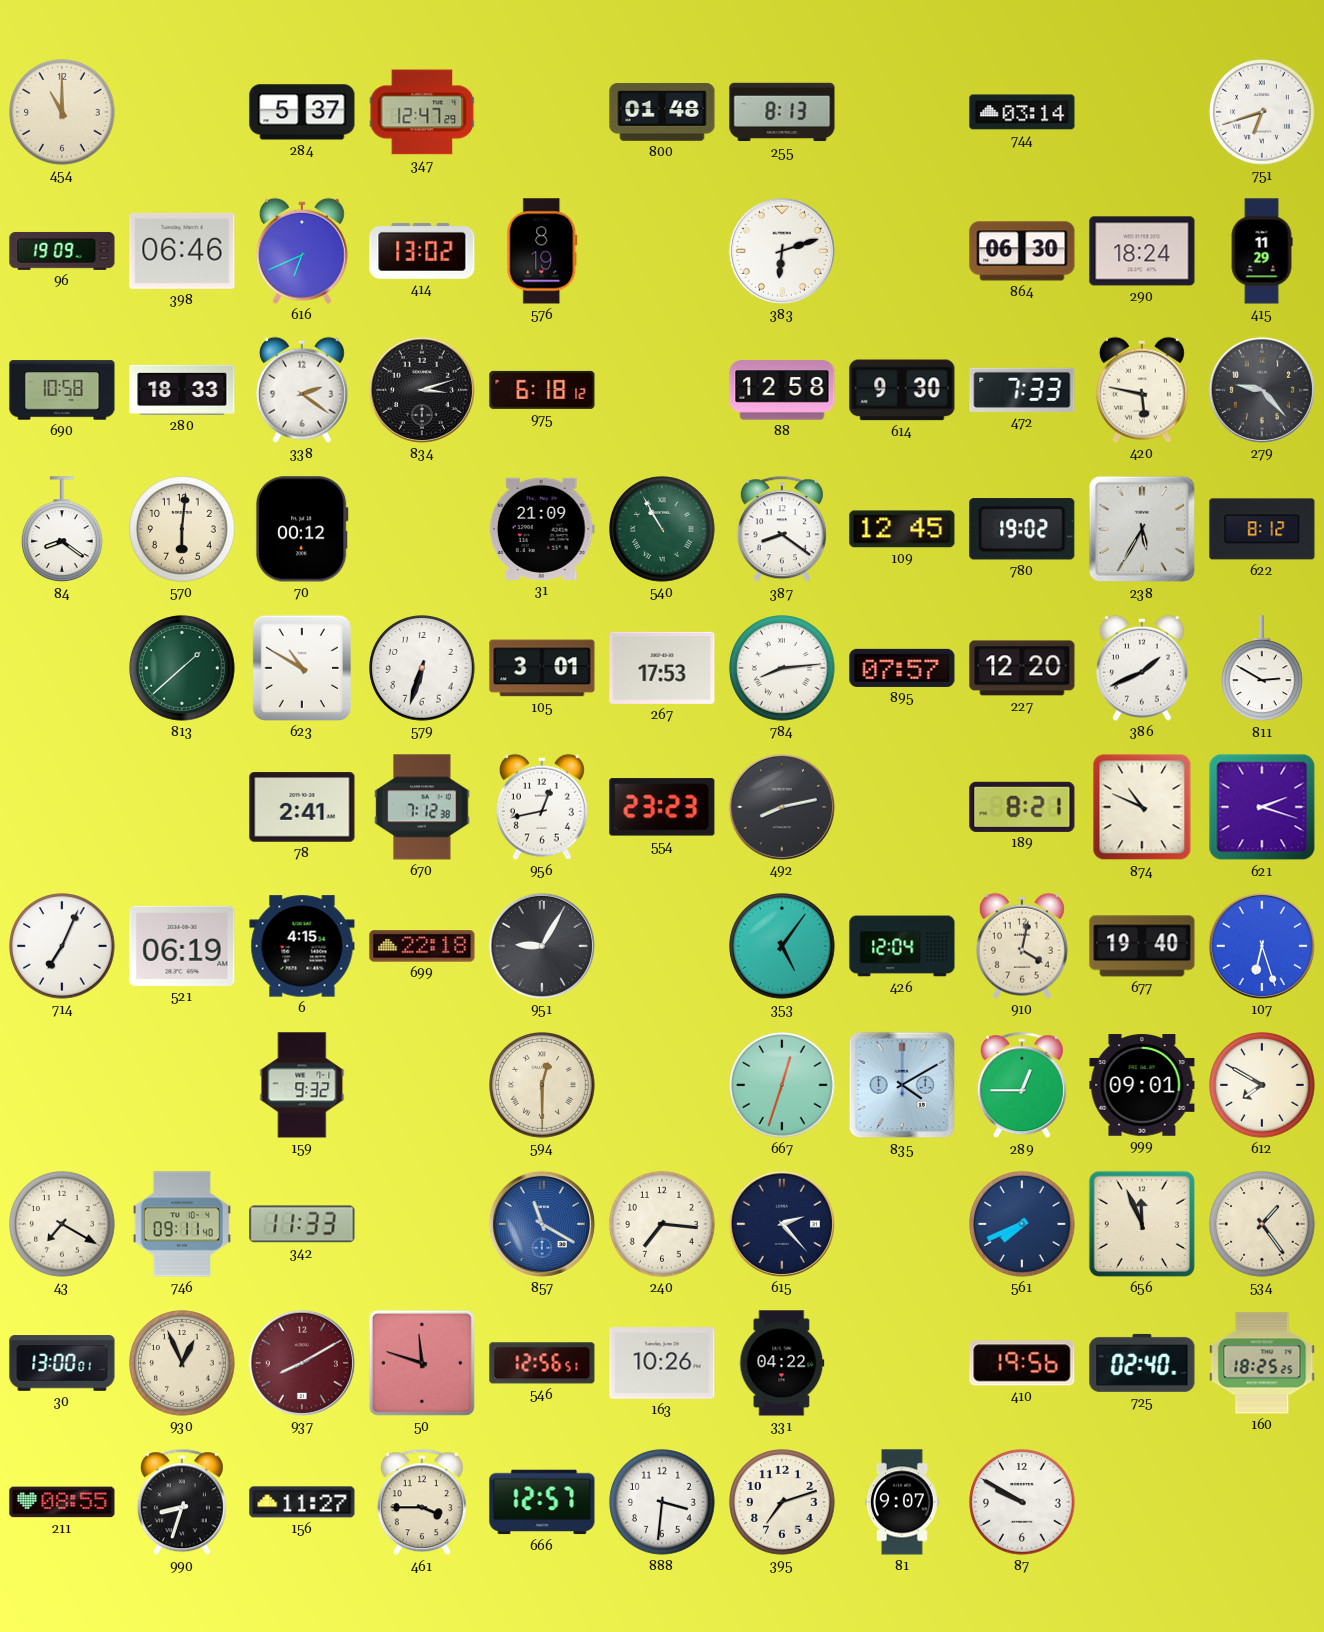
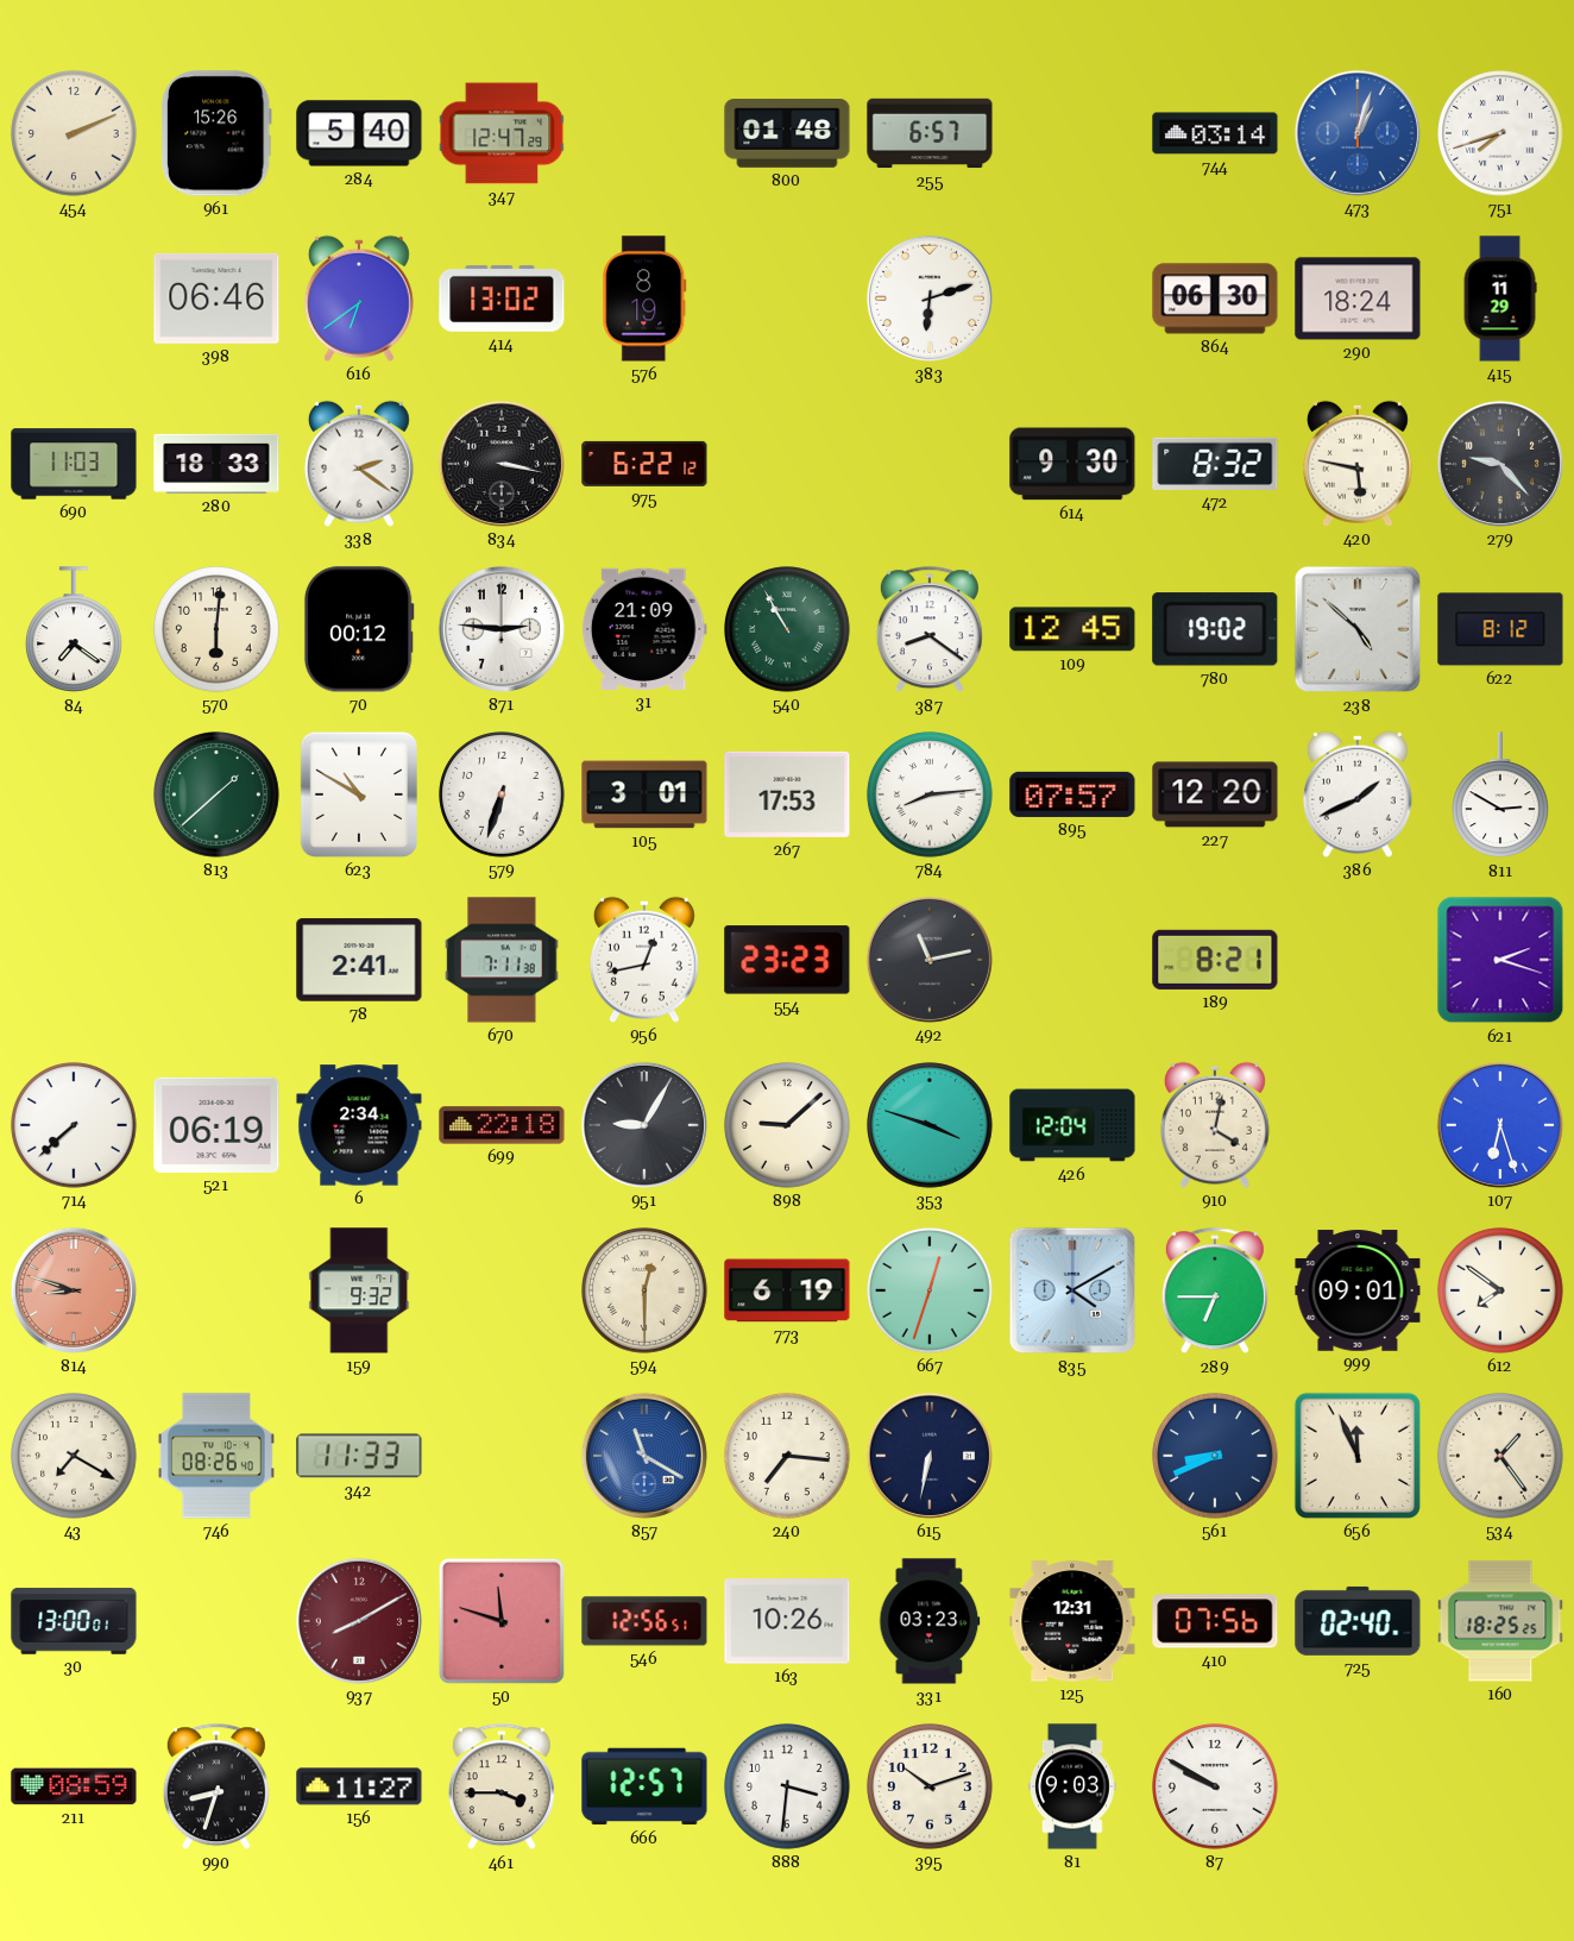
454: 11:00 -> 2:11 (74, 133)
961: none -> 15:26 (216, 133)
284: 5:37 -> 5:40 (359, 133)
255: 8:13 -> 6:57 (930, 133)
473: none -> 1:03 (1358, 133)
751: 6:42 -> 7:42 (1500, 133)
96: 19:09 -> none (62, 251)
616: 6:41 -> 6:39 (359, 299)
690: 10:58 -> 11:03 (74, 464)
834: 3:12 -> 3:17 (502, 464)
975: 6:18 -> 6:22 (644, 464)
88: 12:58 -> none (782, 390)
472: 7:33 -> 8:32 (1215, 464)
84: 8:21 -> 7:21 (75, 630)
871: none -> 2:46 (502, 629)
238: 5:35 -> 4:52 (1358, 629)
670: 7:12 -> 7:11 (502, 960)
492: 8:13 -> 11:13 (930, 960)
874: 10:49 -> none (1142, 807)
714: 7:04 -> 7:38 (74, 1125)
6: 4:15 -> 2:34 (359, 1125)
898: none -> 9:08 (787, 1125)
353: 5:06 -> 3:48 (930, 1125)
677: 19:40 -> none (1142, 946)
814: none -> 8:48 (74, 1290)
773: none -> 6:19 (787, 1290)
289: 12:45 -> 6:45 (1215, 1292)
612: 7:50 -> 7:51 (1500, 1290)
746: 09:11 -> 08:26 (216, 1456)
615: 2:23 -> 6:32 (930, 1456)
561: 7:41 -> 8:41 (1215, 1456)
930: 12:56 -> none (182, 1363)
331: 04:22 -> 03:23 (930, 1621)
125: none -> 12:31 (1072, 1621)
410: 19:56 -> 07:56 (1215, 1621)
211: 08:55 -> 08:59 (74, 1786)
395: 7:12 -> 10:12 (930, 1786)
81: 9:07 -> 9:03 (1072, 1786)
